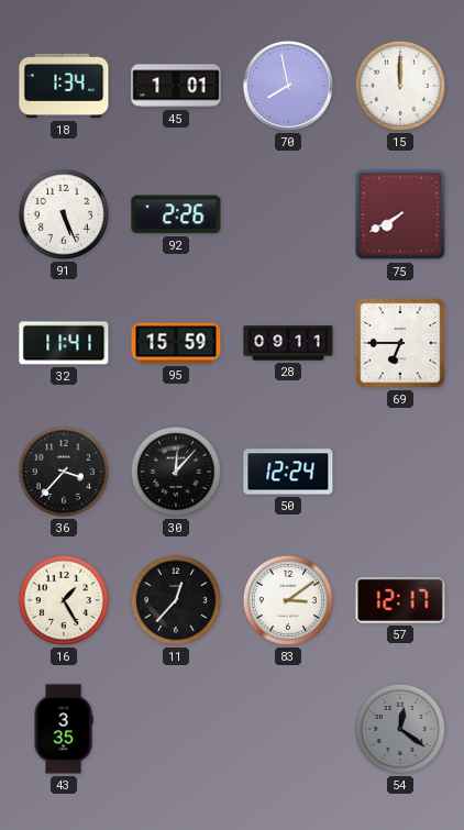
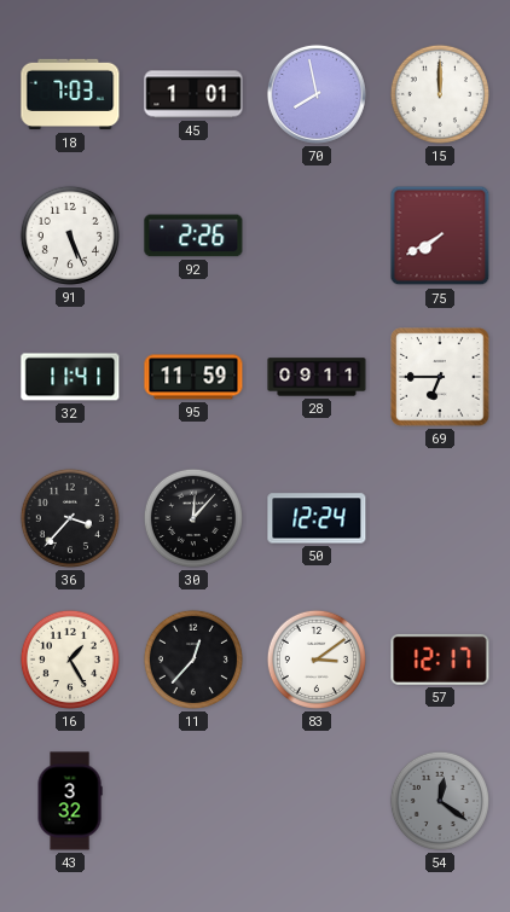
18: 1:34 -> 7:03 (70, 94)
95: 15:59 -> 11:59 (193, 377)
43: 3:35 -> 3:32 (70, 801)
